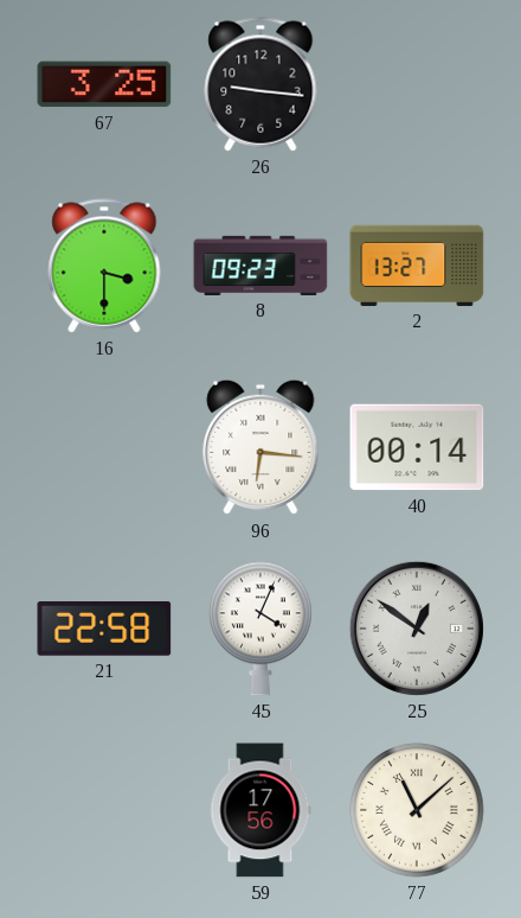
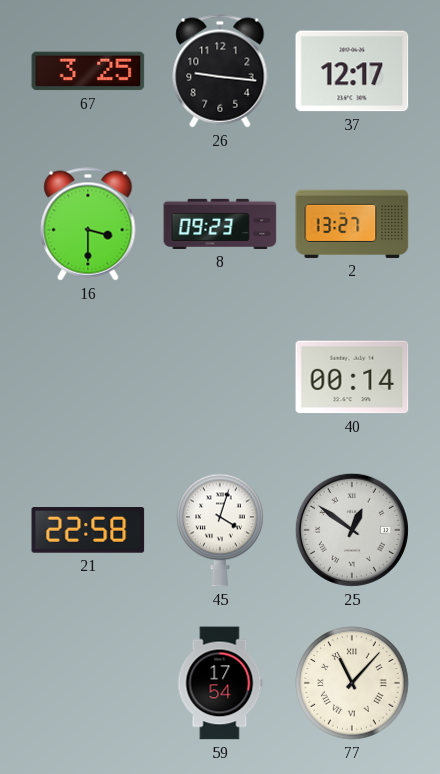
37: none -> 12:17 (352, 71)
96: 6:16 -> none (260, 447)
45: 4:04 -> 4:03 (220, 530)
59: 17:56 -> 17:54 (220, 683)
77: 11:08 -> 11:07 (352, 683)
